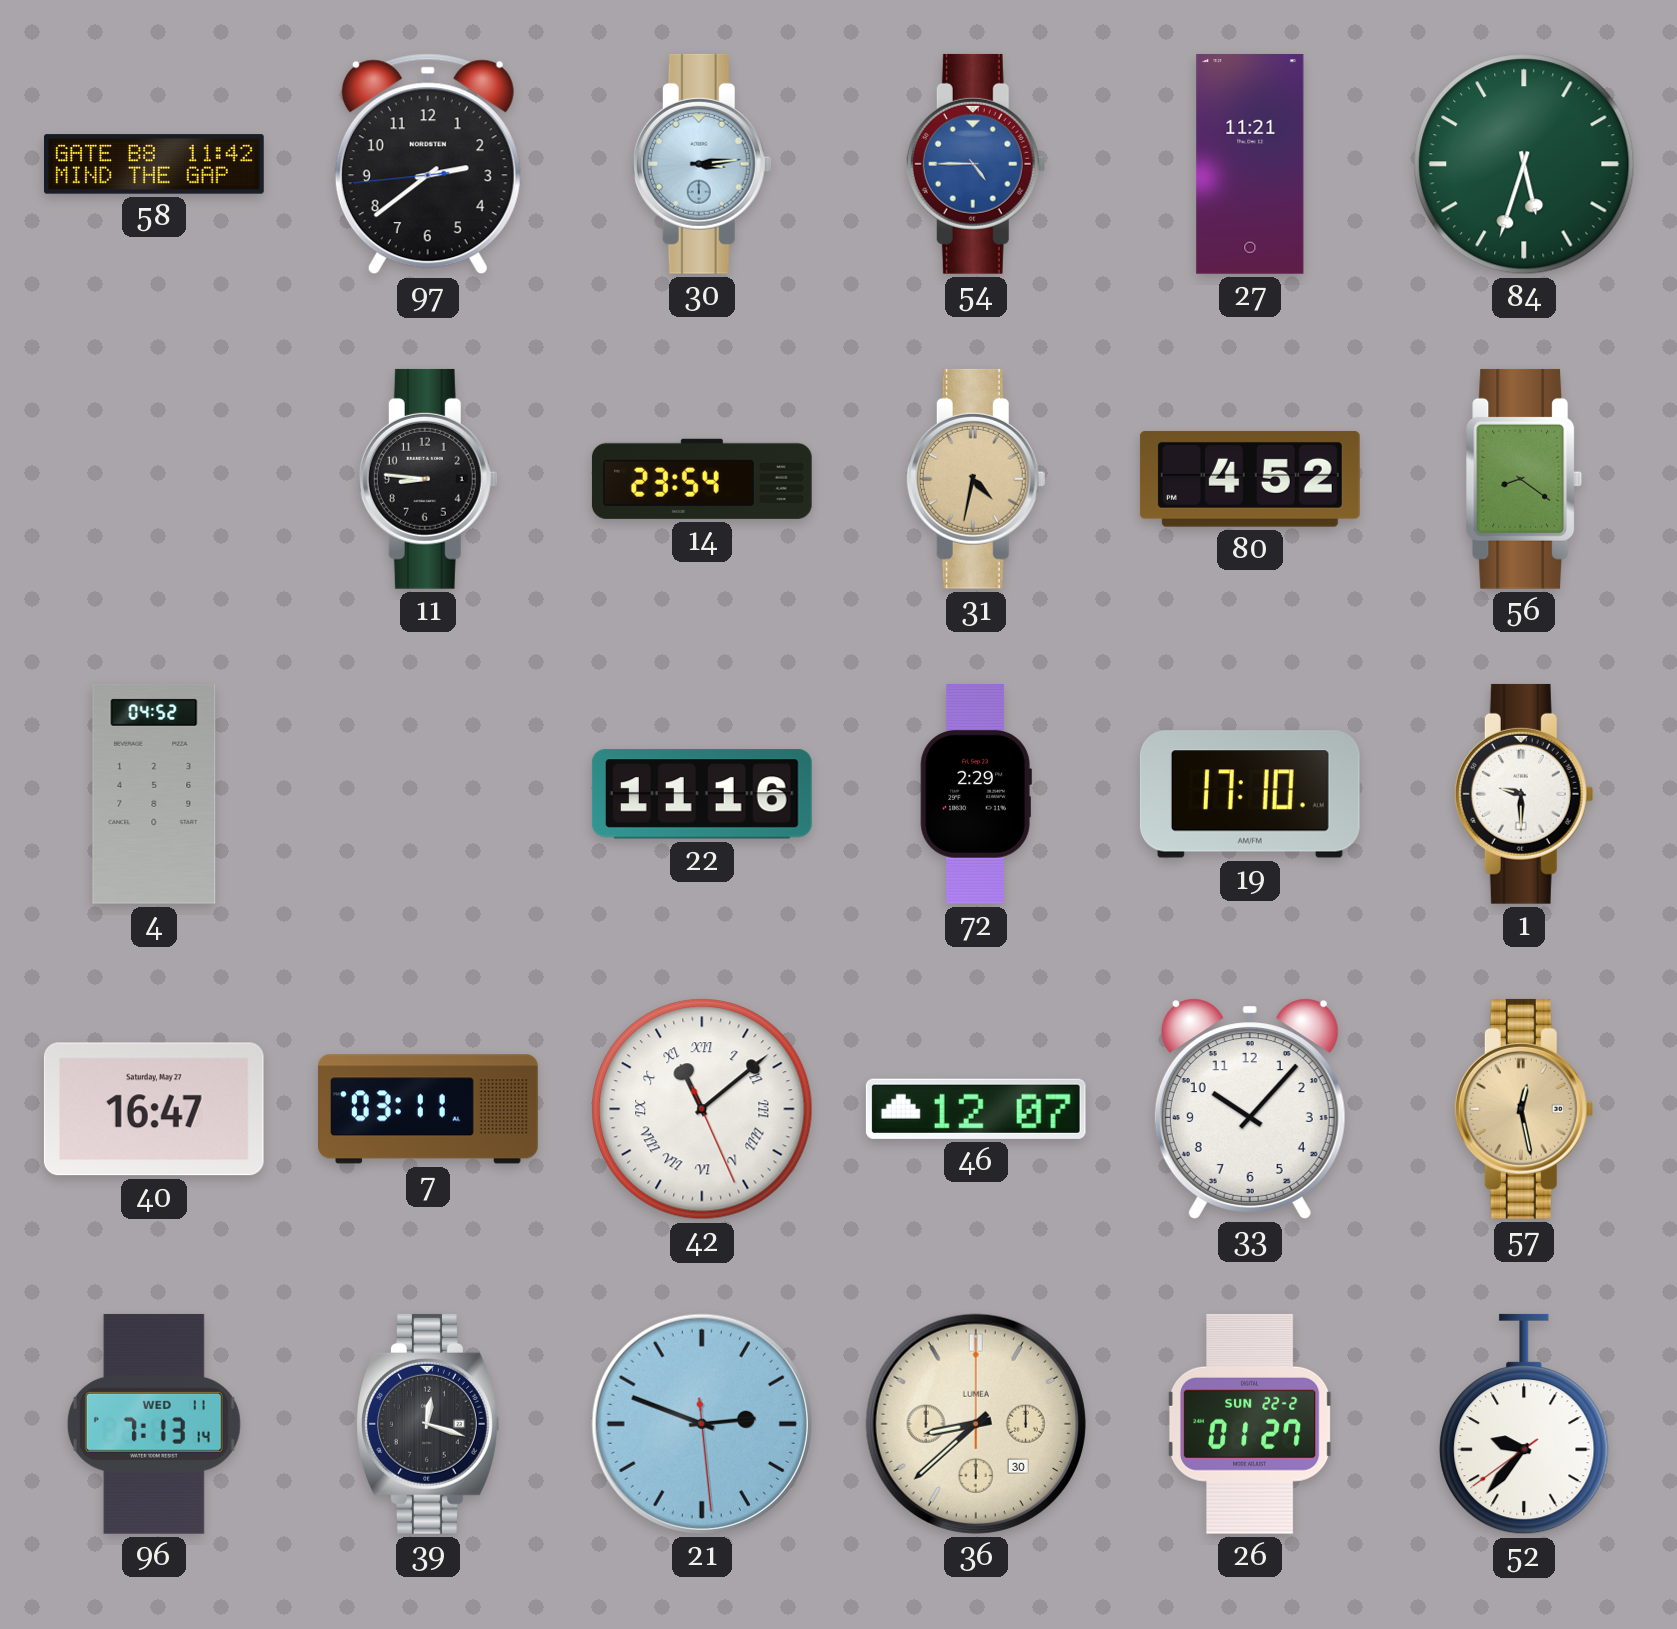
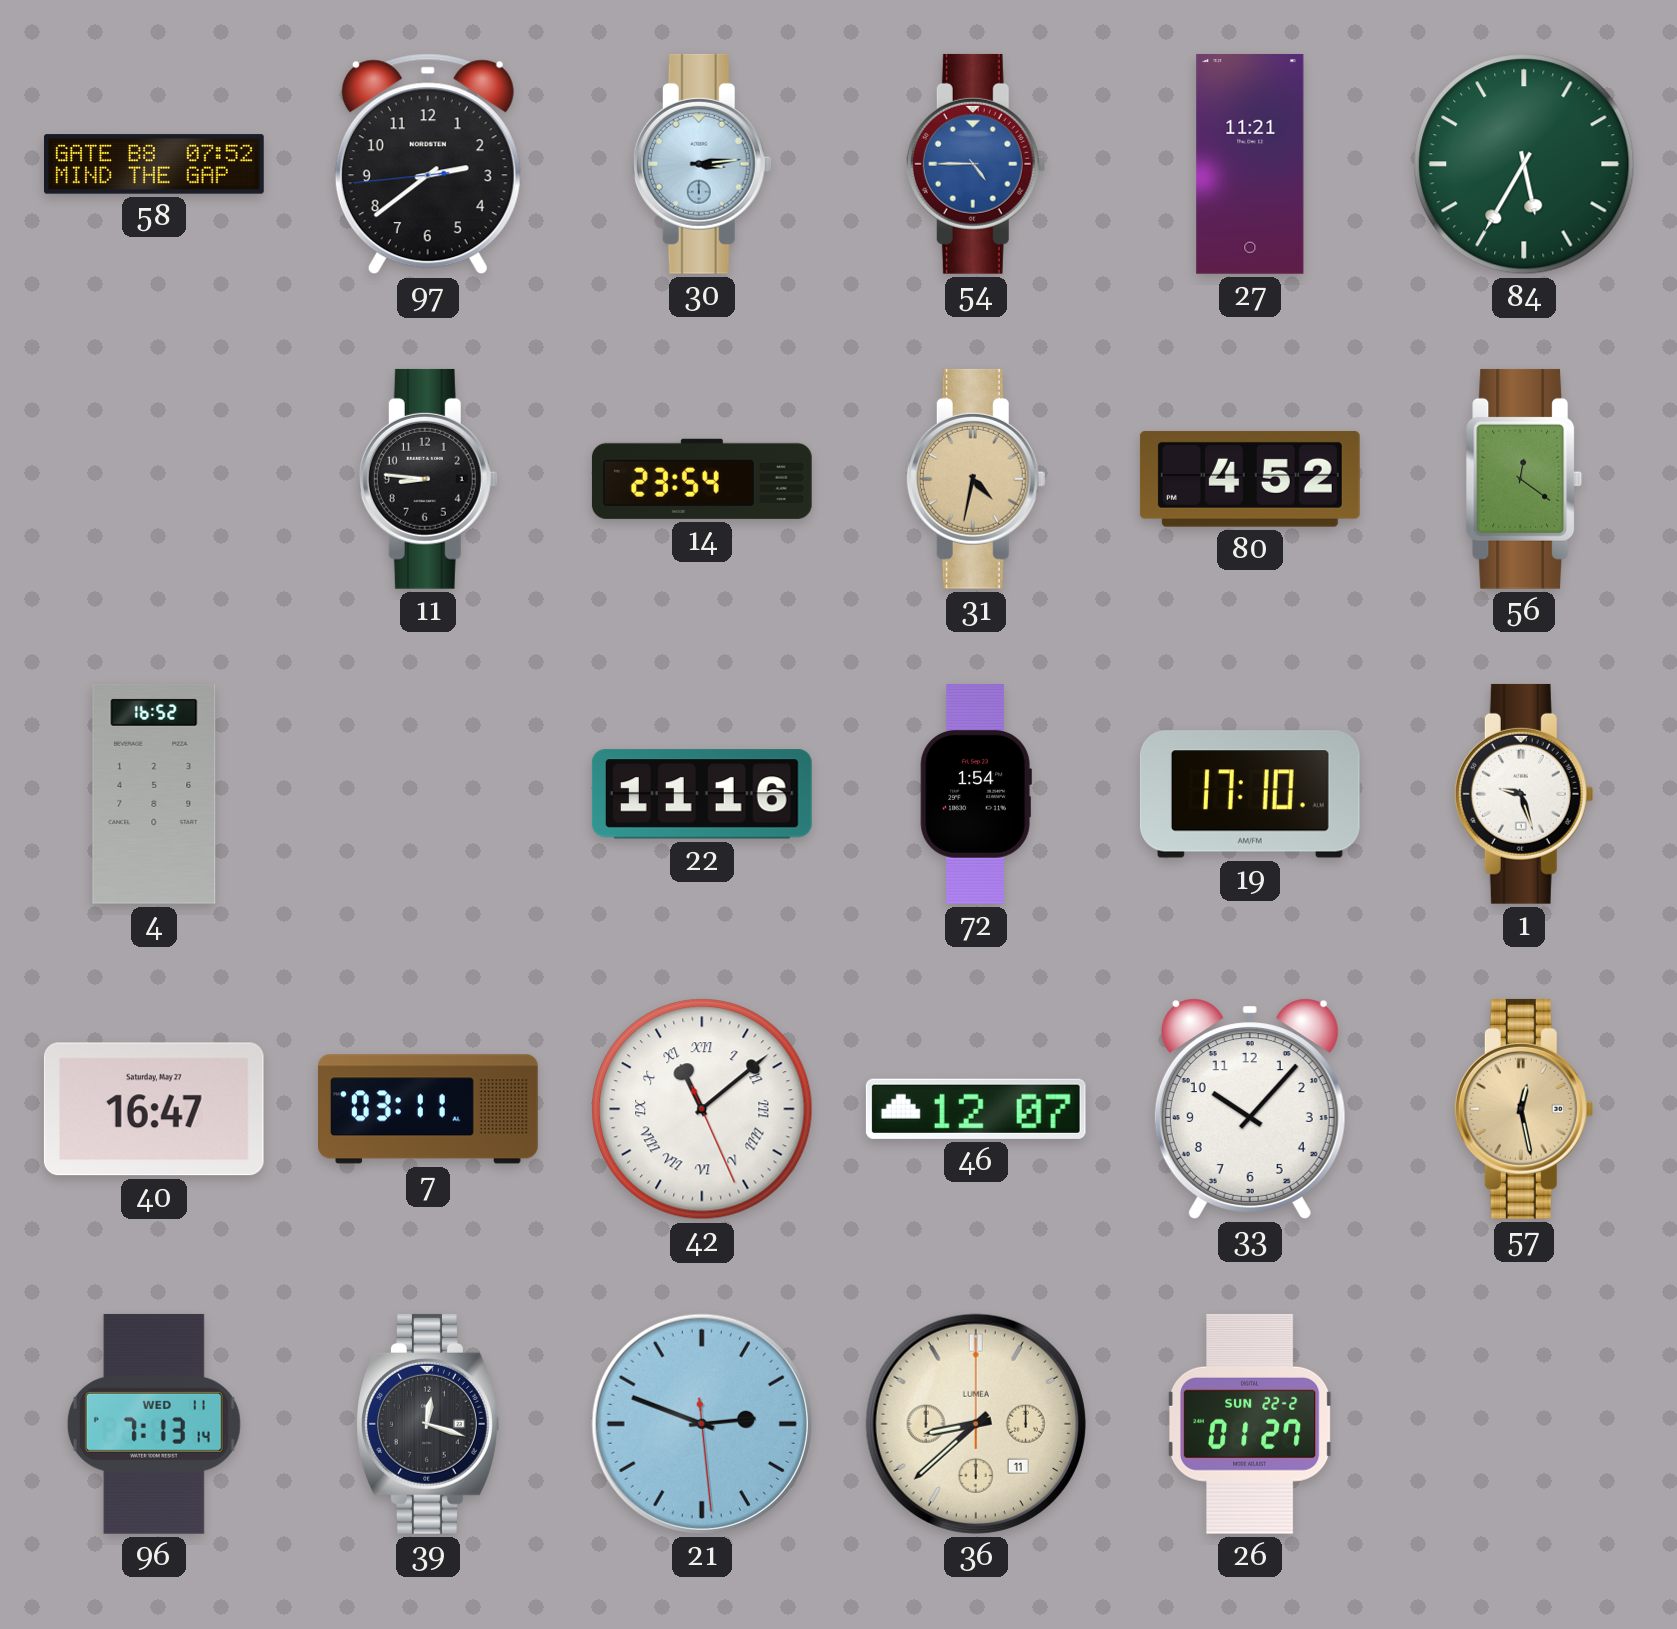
58: 11:42 -> 07:52 (155, 164)
84: 5:33 -> 5:35 (1524, 164)
56: 8:21 -> 12:21 (1524, 479)
4: 04:52 -> 16:52 (154, 794)
72: 2:29 -> 1:54 (976, 795)
1: 9:30 -> 9:27 (1524, 794)
36 date: 30 -> 11 (976, 1424)
52: 9:36 -> none (1524, 1424)
